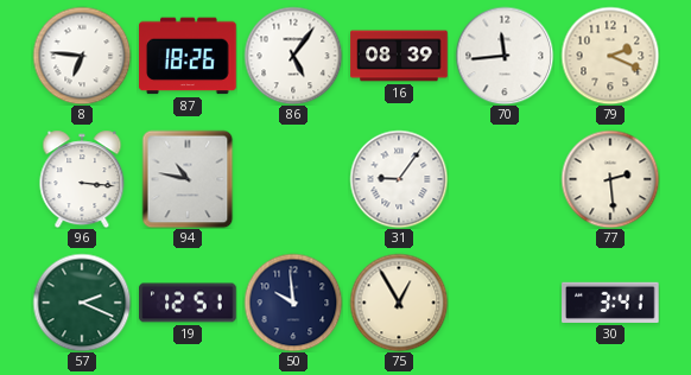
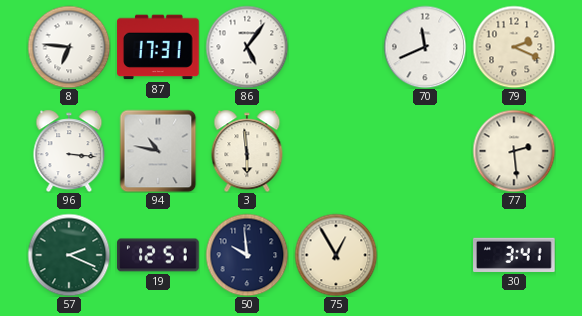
87: 18:26 -> 17:31 (158, 47)
16: 08:39 -> none (399, 56)
70: 11:44 -> 11:41 (425, 47)
3: none -> 5:59 (247, 151)
31: 9:06 -> none (399, 179)
